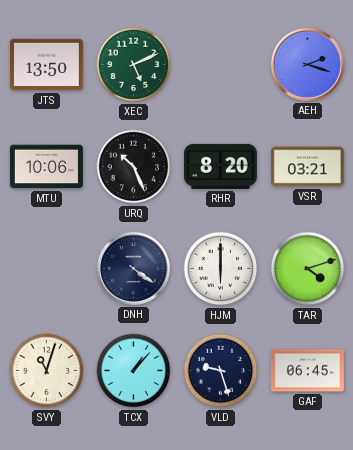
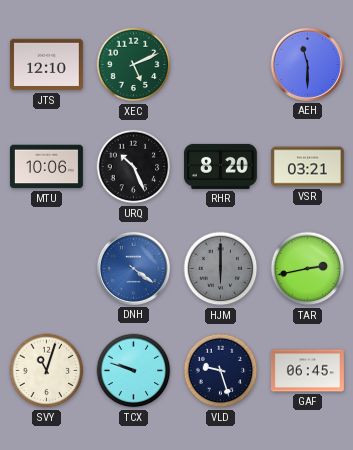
JTS: 13:50 -> 12:10 (46, 65)
AEH: 2:18 -> 11:30 (307, 64)
DNH dial: navy -> blue (133, 268)
HJM dial: white -> grey (221, 269)
TAR: 4:12 -> 2:43 (308, 269)
TCX: 1:07 -> 9:48 (134, 371)
